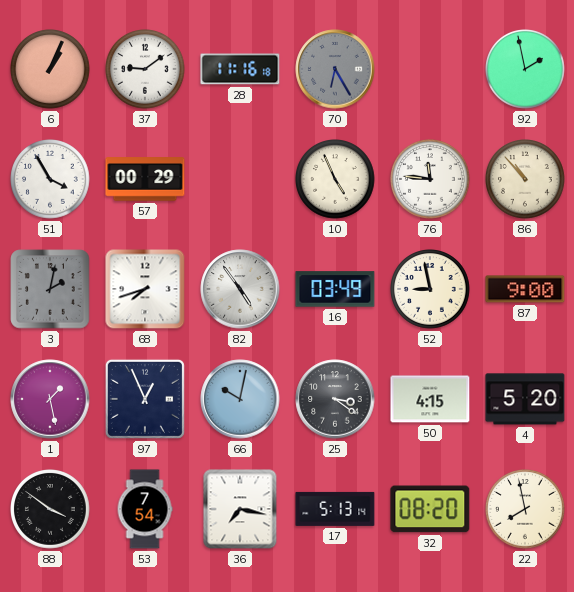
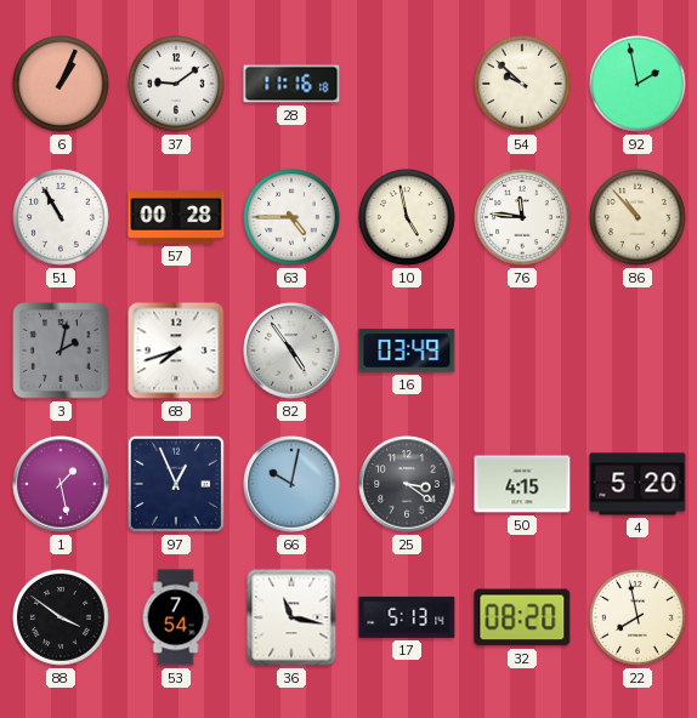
70: 6:25 -> none (335, 69)
54: none -> 9:52 (523, 85)
51: 3:55 -> 10:55 (62, 218)
57: 00:29 -> 00:28 (176, 217)
63: none -> 4:45 (293, 218)
10: 4:56 -> 4:58 (408, 218)
52: 8:58 -> none (431, 290)
87: 9:00 -> none (525, 289)
36: 7:17 -> 11:17 (291, 617)
